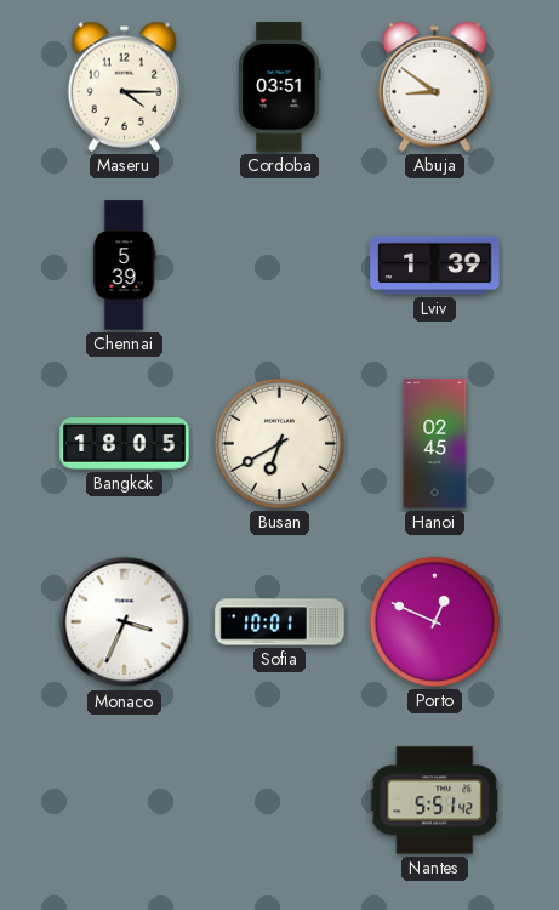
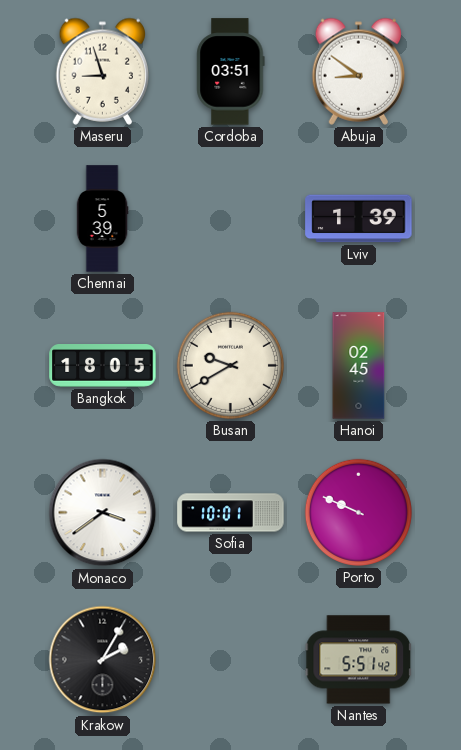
Maseru: 4:15 -> 8:57 (103, 71)
Busan: 6:40 -> 9:40 (230, 365)
Monaco: 3:34 -> 3:39 (103, 513)
Porto: 12:49 -> 9:49 (358, 512)
Krakow: none -> 2:05 (103, 660)
